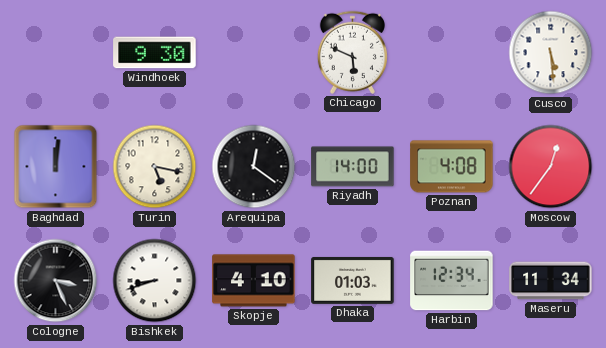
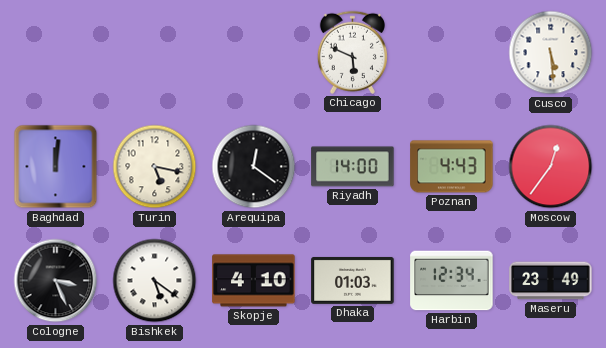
Windhoek: 9:30 -> none (155, 53)
Poznan: 4:08 -> 4:43 (452, 167)
Bishkek: 8:42 -> 5:21 (155, 281)
Maseru: 11:34 -> 23:49 (551, 281)
